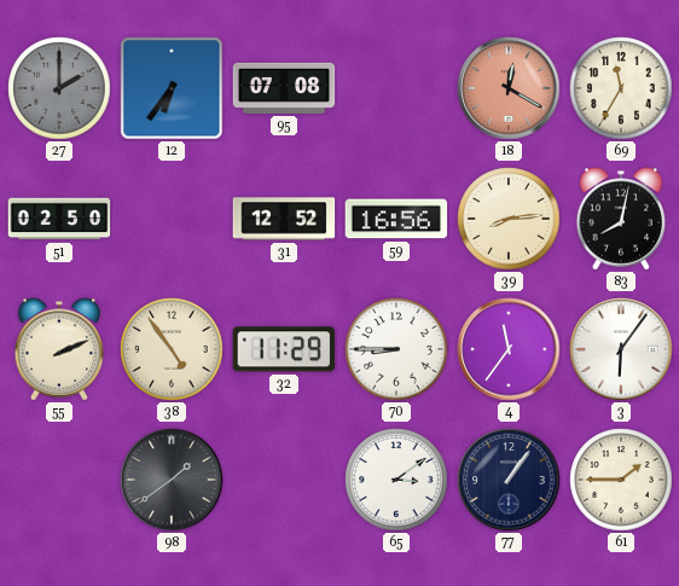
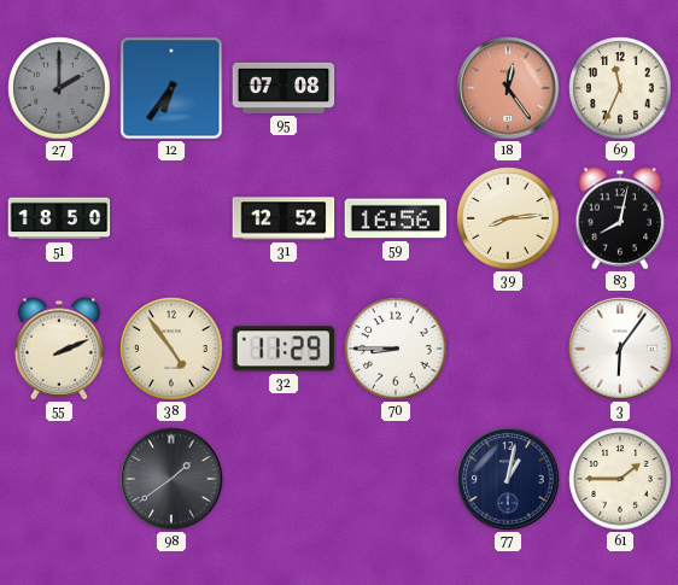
18: 12:20 -> 12:24 (508, 88)
69: 11:35 -> 11:34 (620, 88)
51: 02:50 -> 18:50 (59, 218)
4: 11:36 -> none (509, 349)
65: 3:09 -> none (396, 480)
77: 1:06 -> 1:02 (508, 479)
